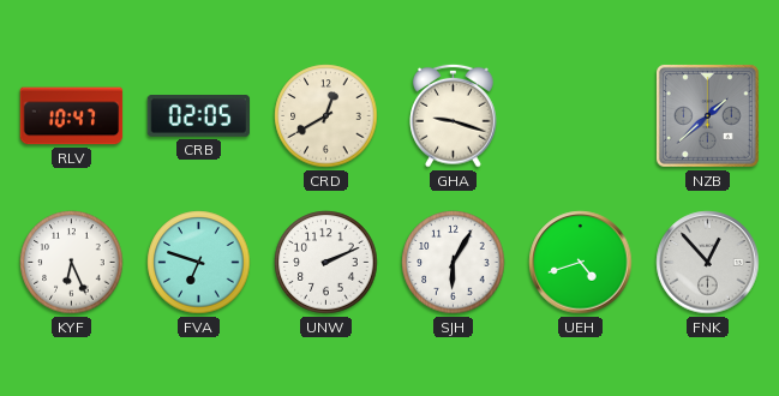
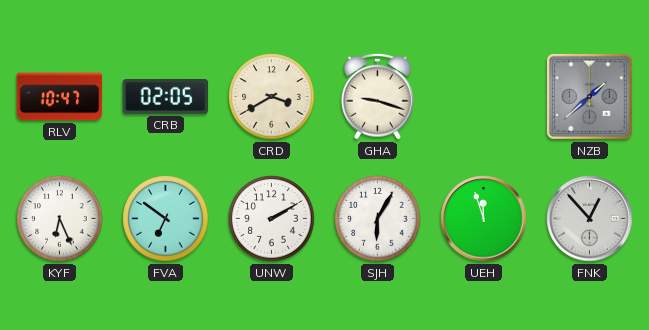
CRD: 12:40 -> 3:40 (272, 97)
FVA: 6:48 -> 6:51 (166, 219)
UNW: 2:11 -> 2:10 (272, 219)
UEH: 4:42 -> 11:57 (484, 219)
